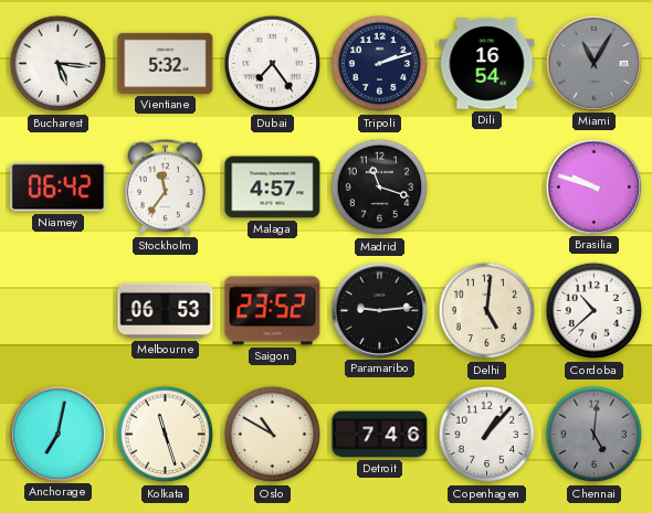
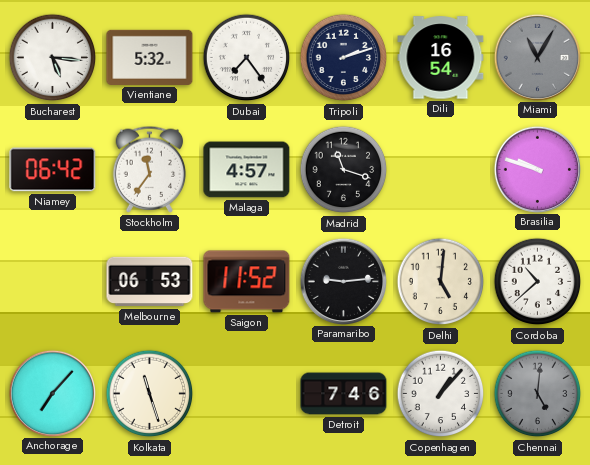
Saigon: 23:52 -> 11:52 (247, 282)
Anchorage: 7:02 -> 7:07 (52, 393)
Oslo: 10:50 -> none (273, 435)
